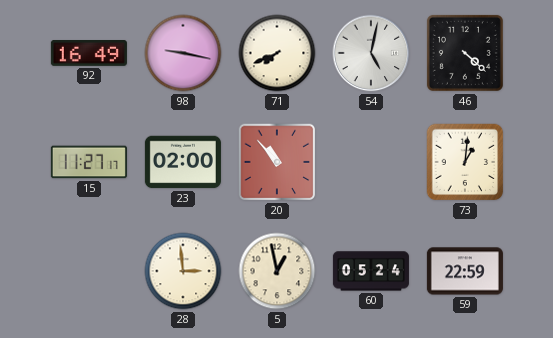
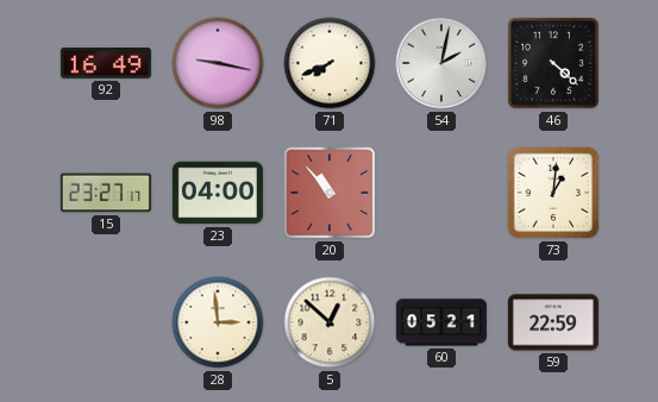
54: 5:02 -> 2:02 (441, 63)
15: 11:27 -> 23:27 (106, 193)
23: 02:00 -> 04:00 (218, 193)
5: 12:58 -> 12:52 (330, 322)
60: 05:24 -> 05:21 (441, 322)
